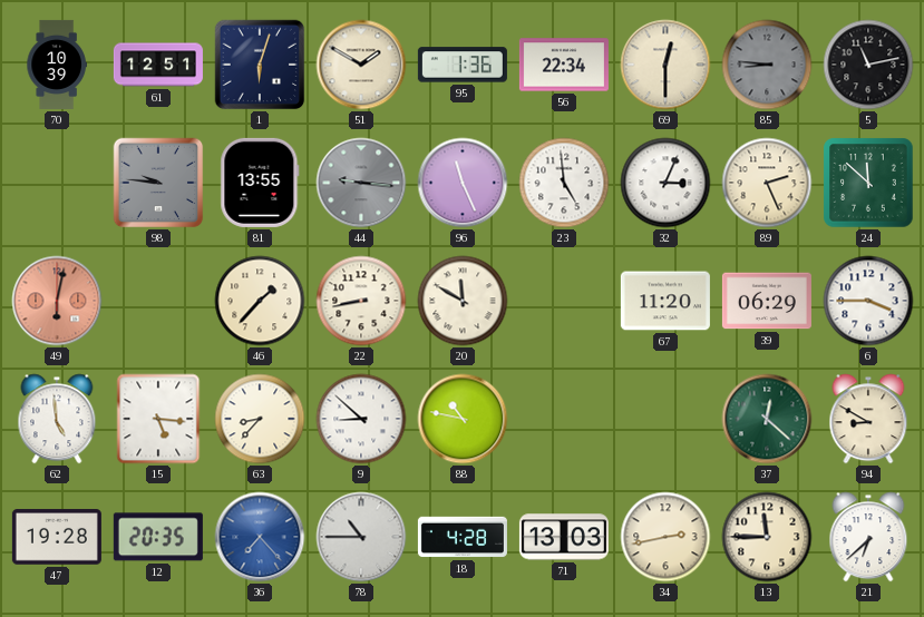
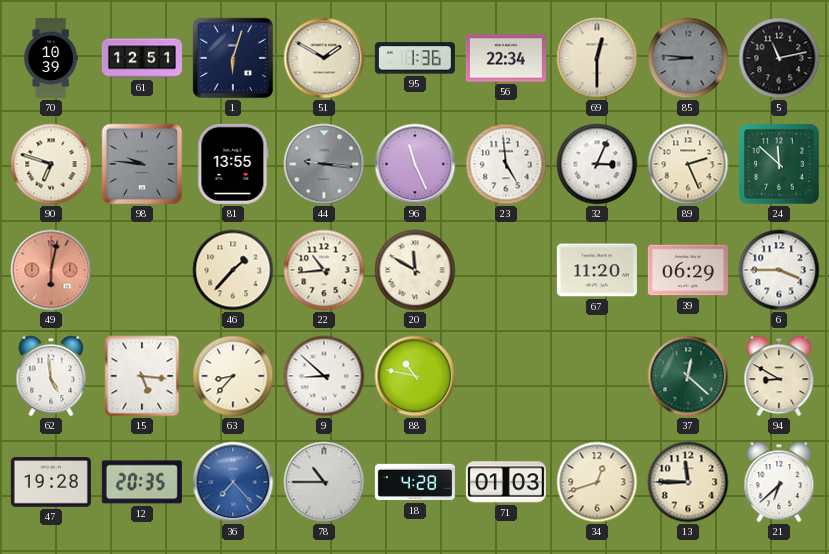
90: none -> 6:48 (51, 164)
22: 8:43 -> 10:44 (324, 270)
71: 13:03 -> 01:03 (506, 482)
34: 2:43 -> 12:42 (597, 482)
